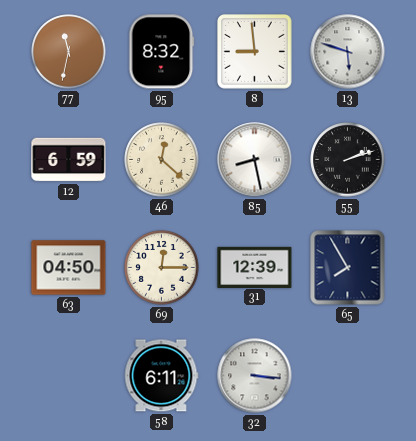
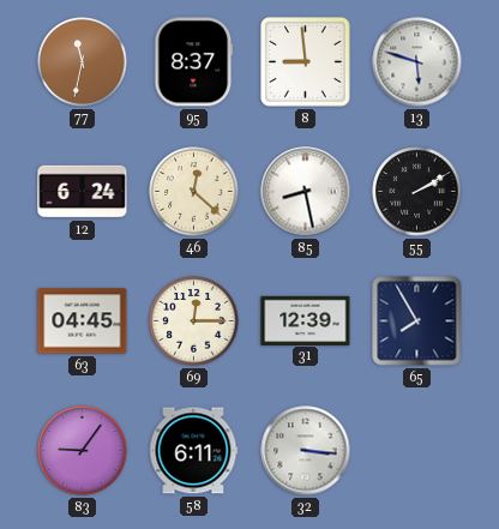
95: 8:32 -> 8:37 (194, 62)
12: 6:59 -> 6:24 (83, 192)
55: 2:12 -> 2:10 (417, 192)
63: 04:50 -> 04:45 (83, 321)
83: none -> 9:06 (83, 451)
